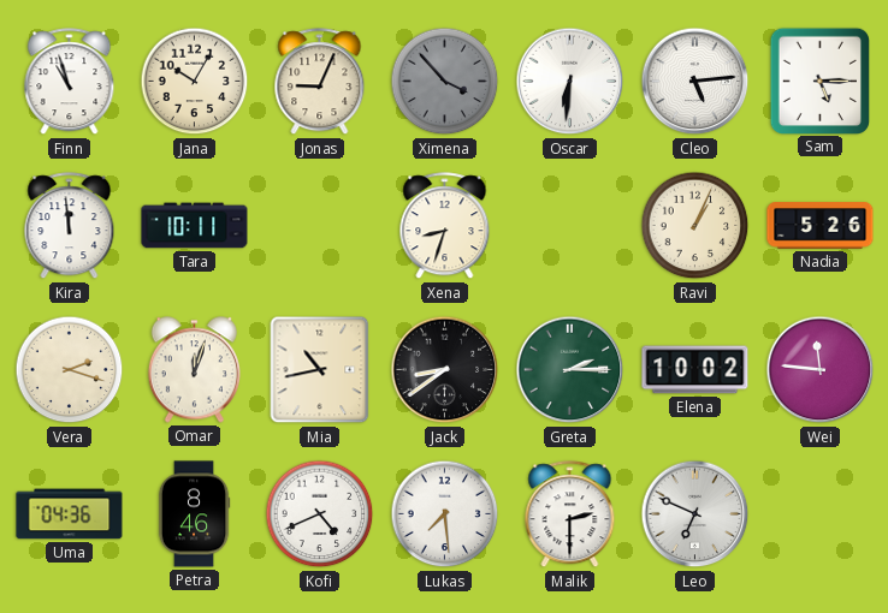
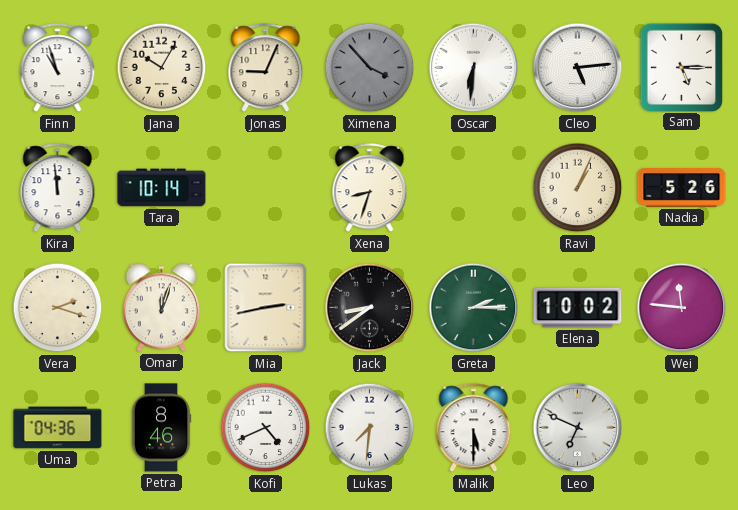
Tara: 10:11 -> 10:14 (162, 188)
Mia: 10:43 -> 2:43 (266, 308)
Lukas: 7:29 -> 7:31 (370, 428)
Malik: 2:30 -> 5:30 (474, 428)
